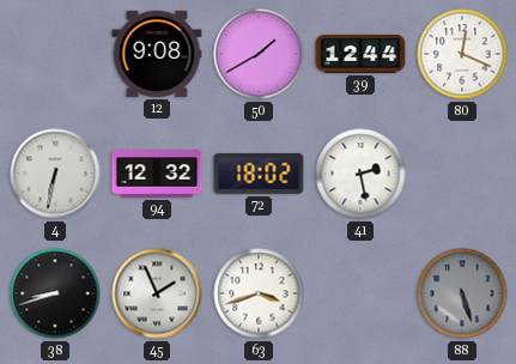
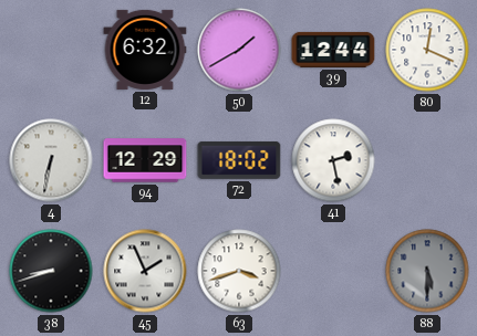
12: 9:08 -> 6:32 (145, 50)
94: 12:32 -> 12:29 (145, 160)
88: 5:27 -> 5:30 (427, 271)
